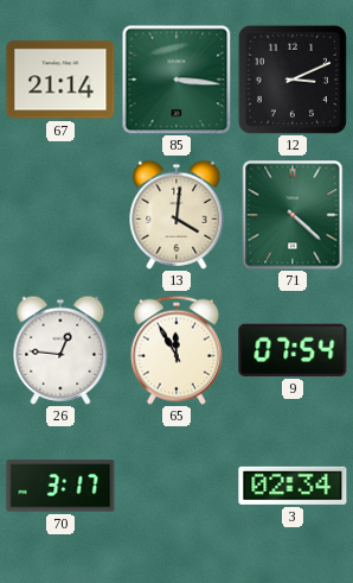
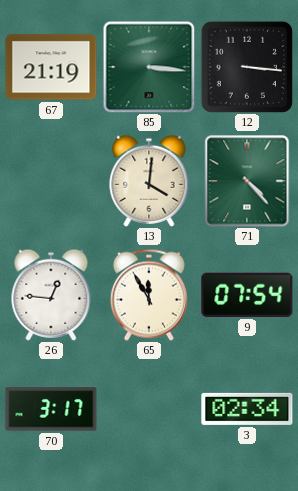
67: 21:14 -> 21:19 (51, 67)
12: 3:11 -> 3:16 (247, 67)
71: 4:22 -> 4:23 (247, 181)
